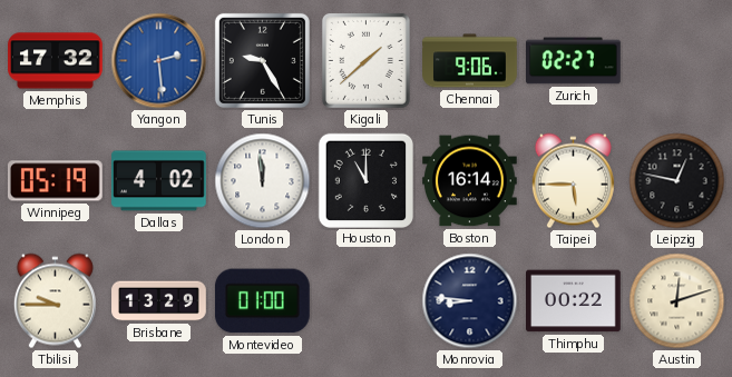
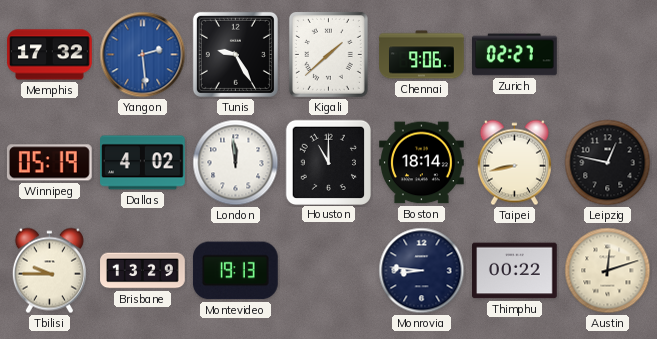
Boston: 16:14 -> 18:14 (422, 163)
Taipei: 5:45 -> 8:43 (514, 163)
Montevideo: 01:00 -> 19:13 (235, 271)
